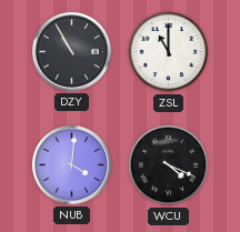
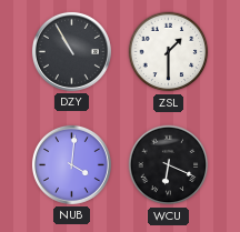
ZSL: 11:00 -> 1:30 (169, 52)
WCU: 4:19 -> 6:19 (169, 165)
